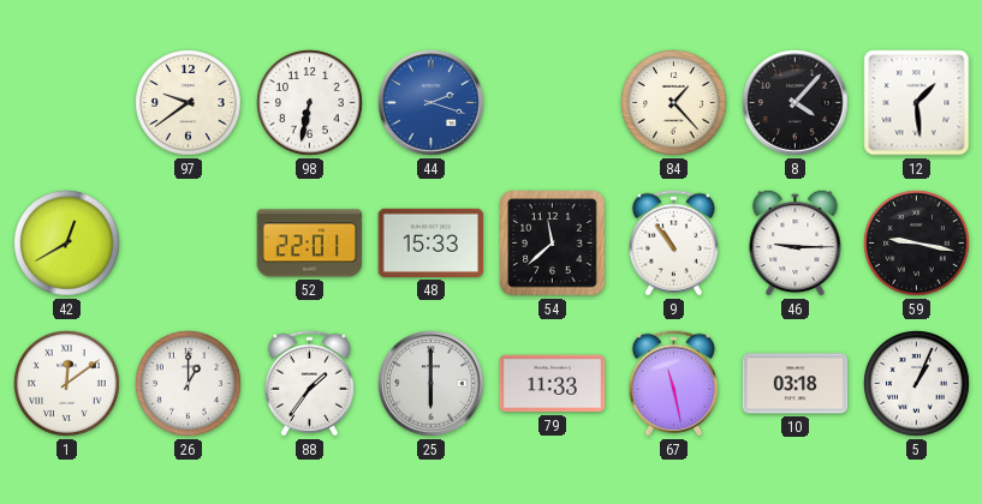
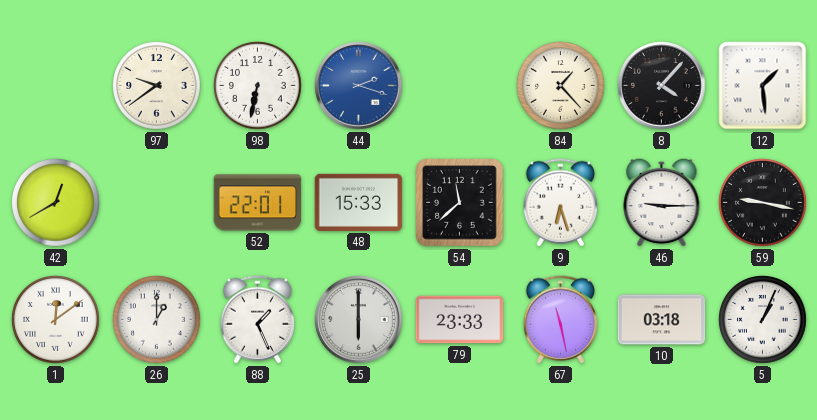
9: 10:54 -> 6:27 (560, 203)
88: 1:36 -> 1:26 (257, 320)
79: 11:33 -> 23:33 (460, 320)
